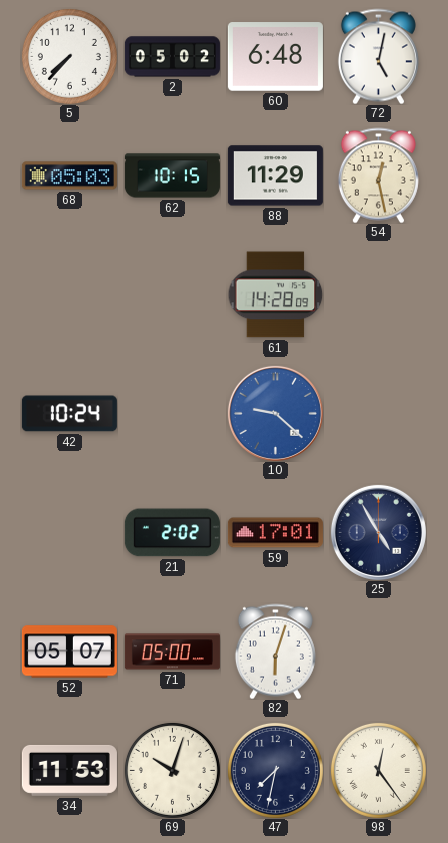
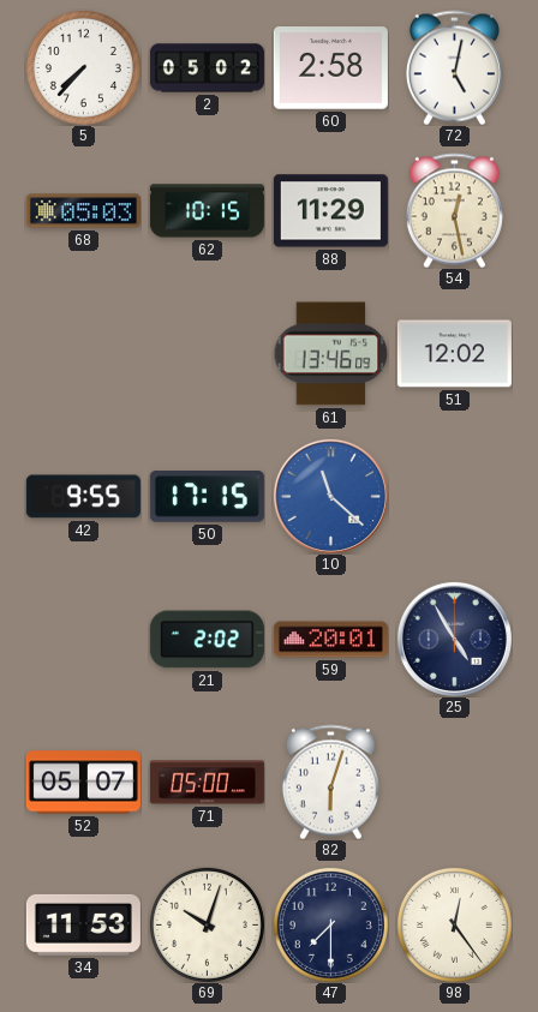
60: 6:48 -> 2:58 (330, 68)
61: 14:28 -> 13:46 (330, 354)
51: none -> 12:02 (454, 354)
42: 10:24 -> 9:55 (83, 497)
50: none -> 17:15 (207, 497)
10: 9:22 -> 11:22 (330, 496)
59: 17:01 -> 20:01 (330, 640)
47: 7:32 -> 7:30 (330, 924)
